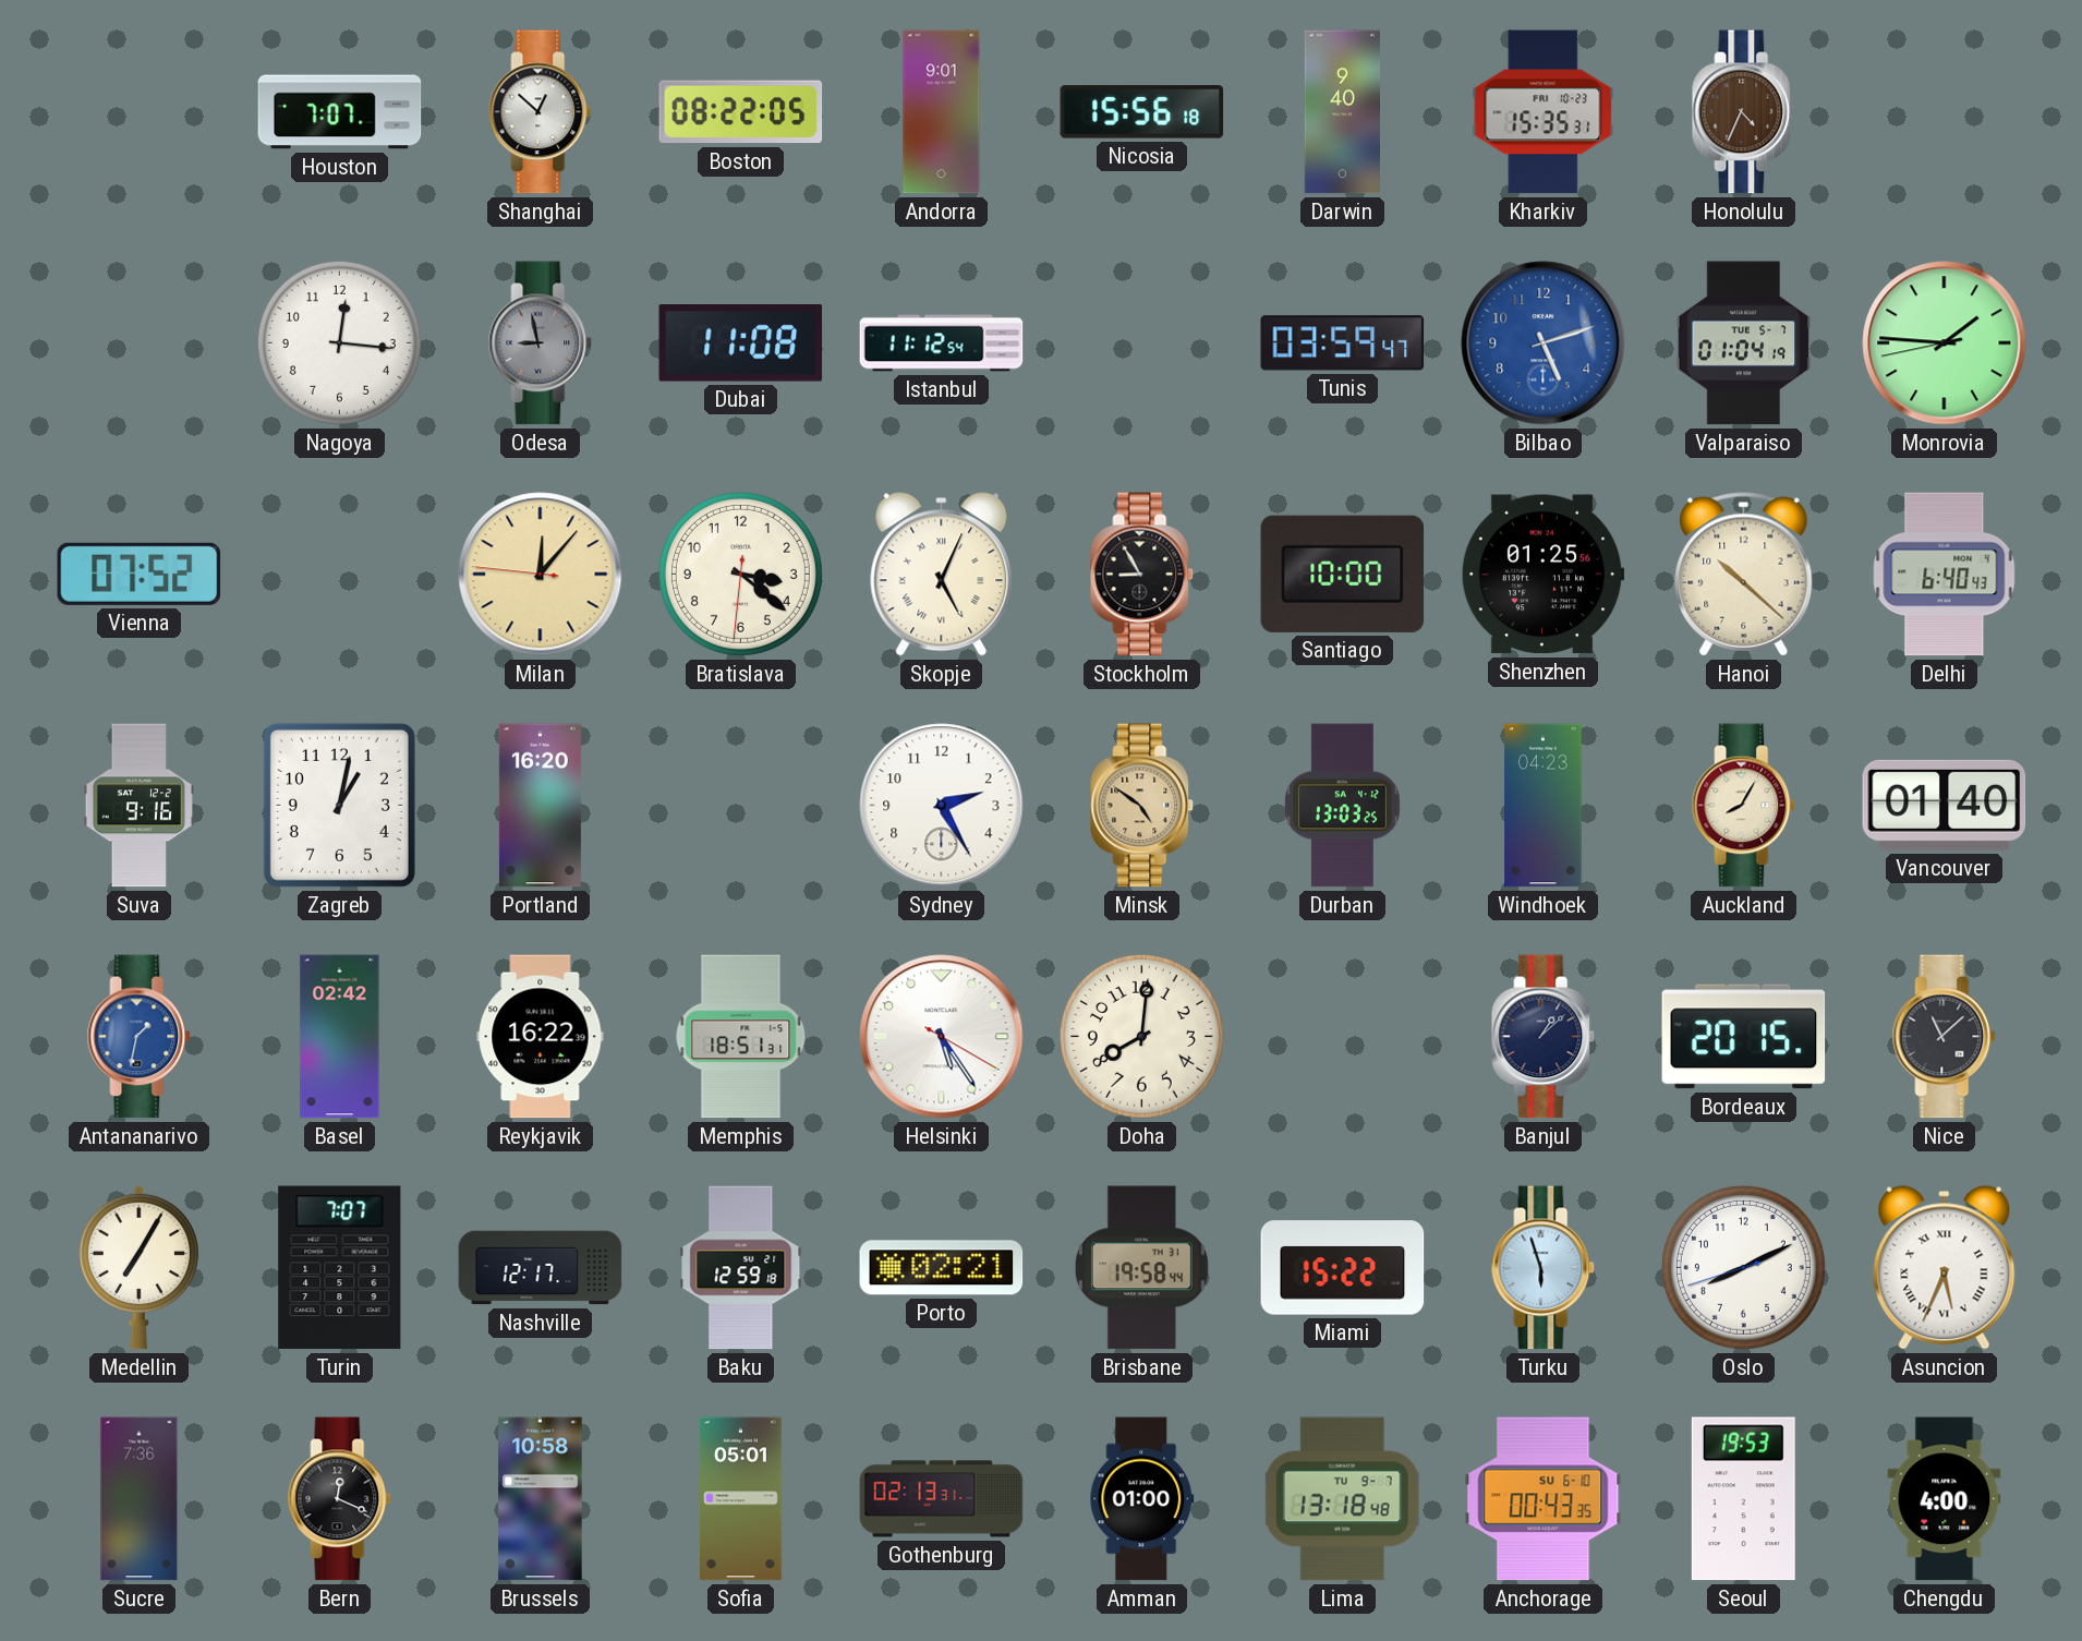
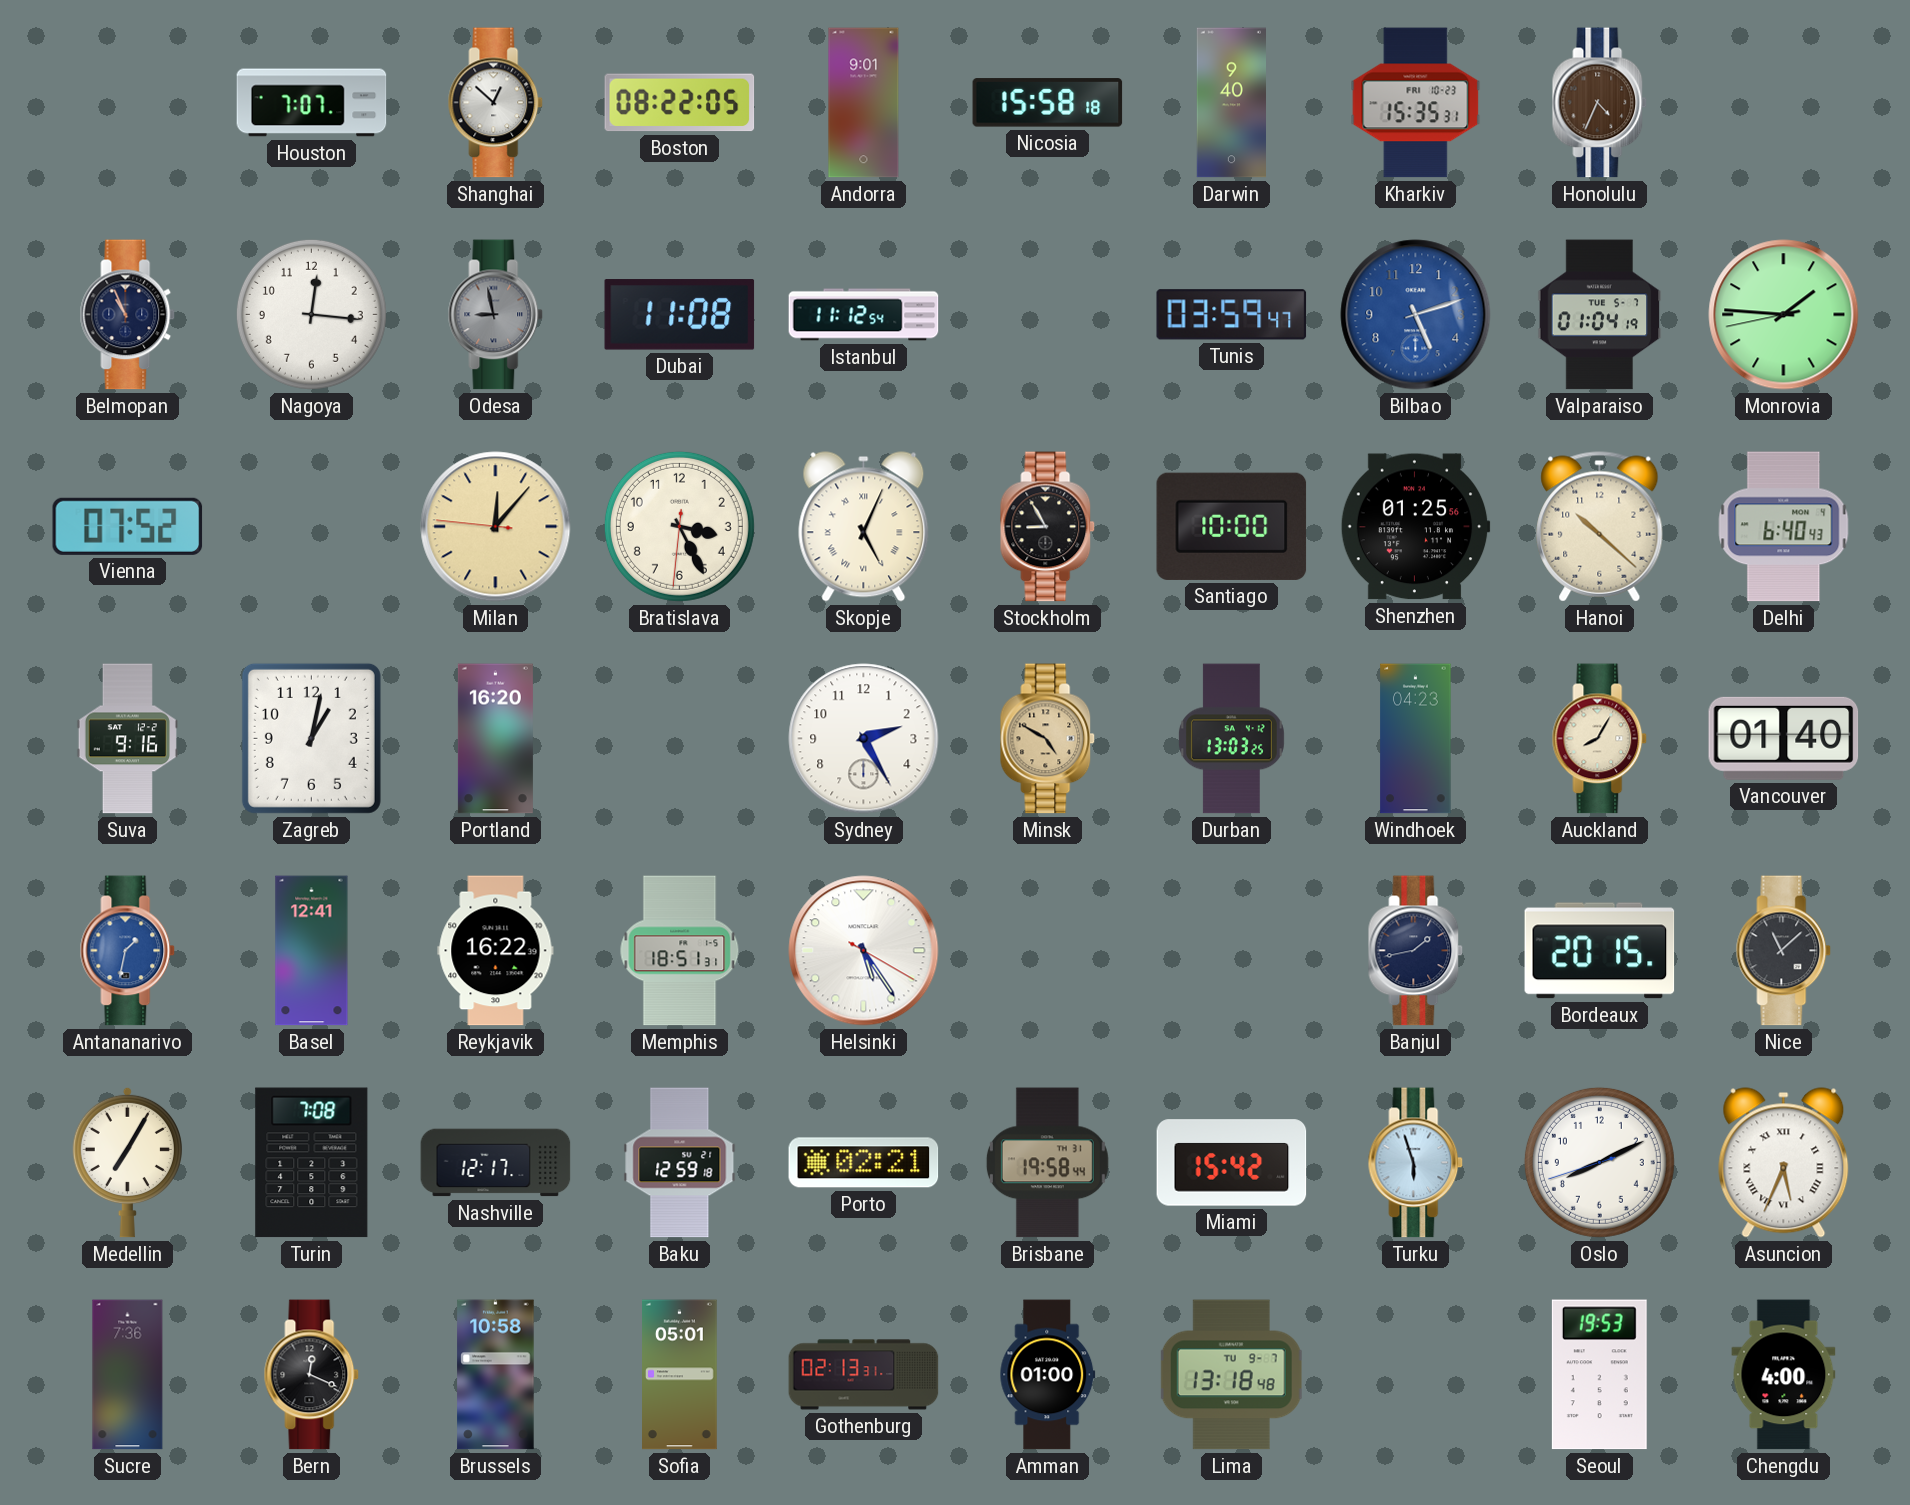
Nicosia: 15:56 -> 15:58 (1048, 103)
Belmopan: none -> 10:56 (128, 315)
Bratislava: 3:21 -> 3:25 (679, 526)
Minsk: 4:51 -> 4:50 (1048, 739)
Basel: 02:42 -> 12:41 (312, 951)
Doha: 8:01 -> none (1141, 1036)
Banjul: 1:08 -> 1:43 (1416, 951)
Turin: 7:07 -> 7:08 (312, 1163)
Miami: 15:22 -> 15:42 (1232, 1163)
Anchorage: 00:43 -> none (1544, 1499)
